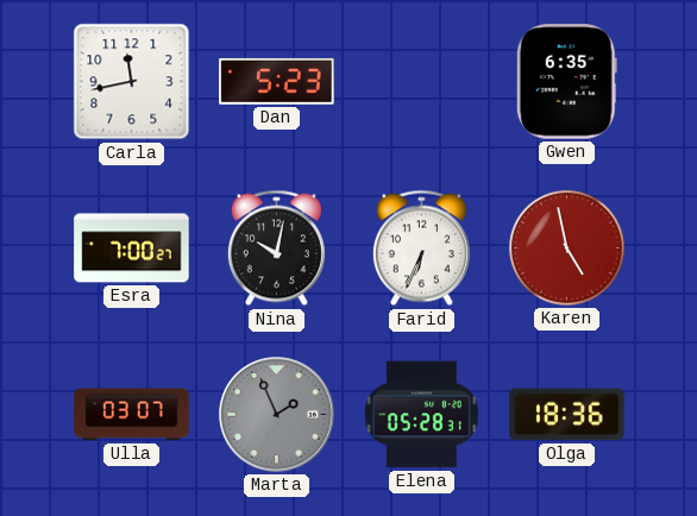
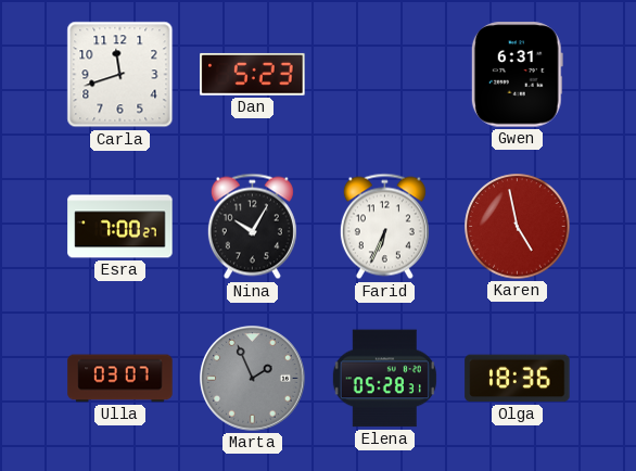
Carla: 11:43 -> 11:42 (120, 75)
Gwen: 6:35 -> 6:31 (517, 75)
Nina: 10:02 -> 10:05 (252, 227)
